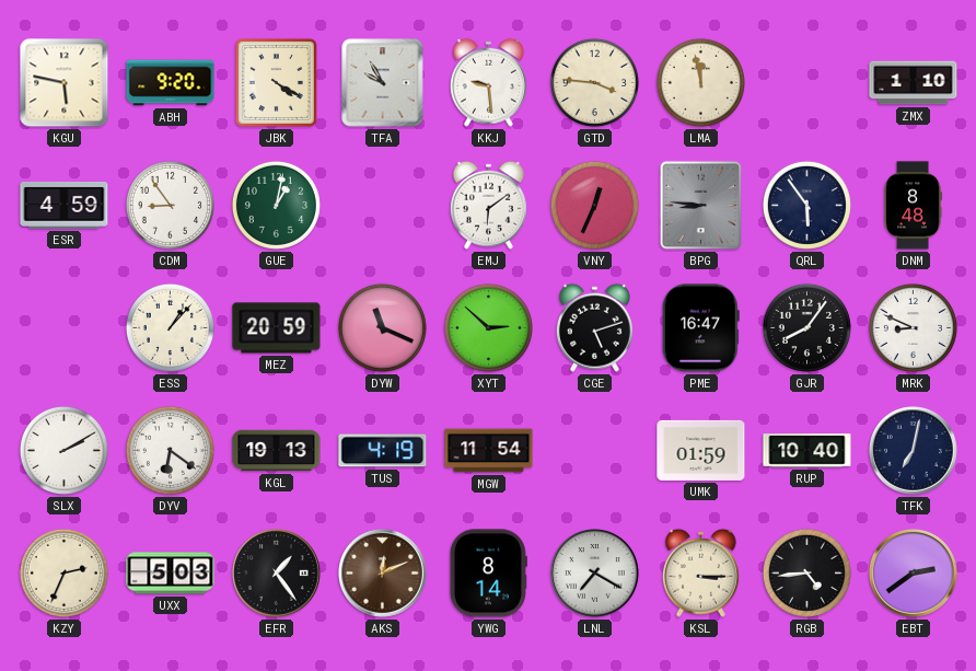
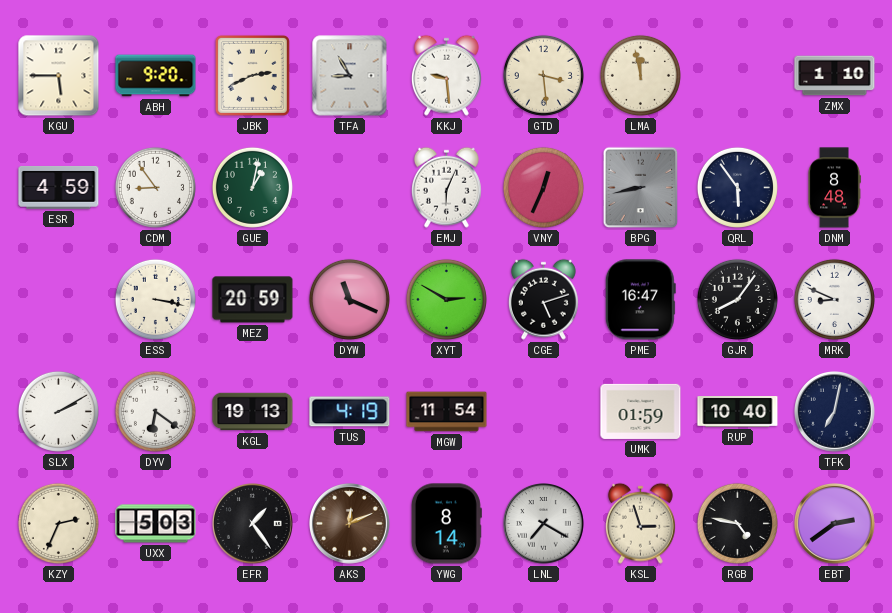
KGU: 5:47 -> 5:45 (59, 76)
JBK: 4:20 -> 2:41 (252, 75)
TFA: 9:55 -> 8:55 (350, 76)
GTD: 3:46 -> 3:29 (543, 75)
EMJ: 6:09 -> 6:04 (446, 187)
BPG: 8:46 -> 8:43 (641, 188)
ESS: 1:07 -> 3:17 (155, 299)
XYT: 2:52 -> 2:50 (446, 299)
KSL: 3:15 -> 2:57 (640, 523)
RGB: 4:44 -> 4:47 (737, 523)
